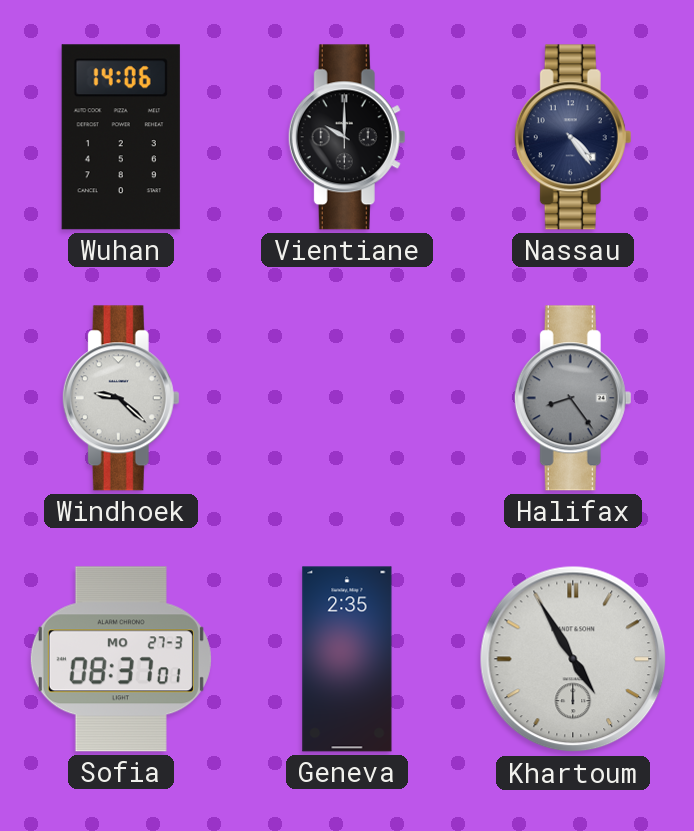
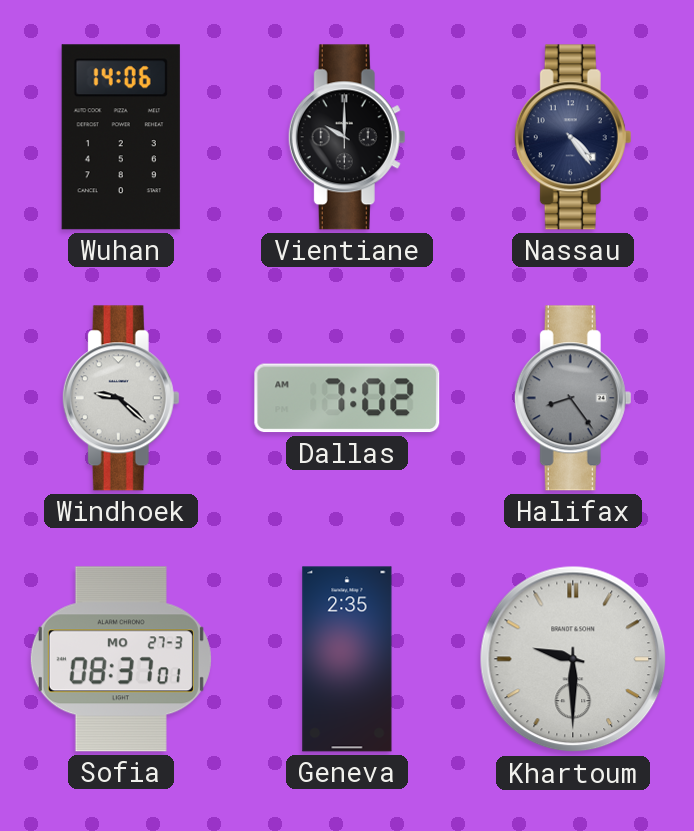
Dallas: none -> 7:02 (347, 398)
Khartoum: 4:55 -> 9:30 (573, 659)
